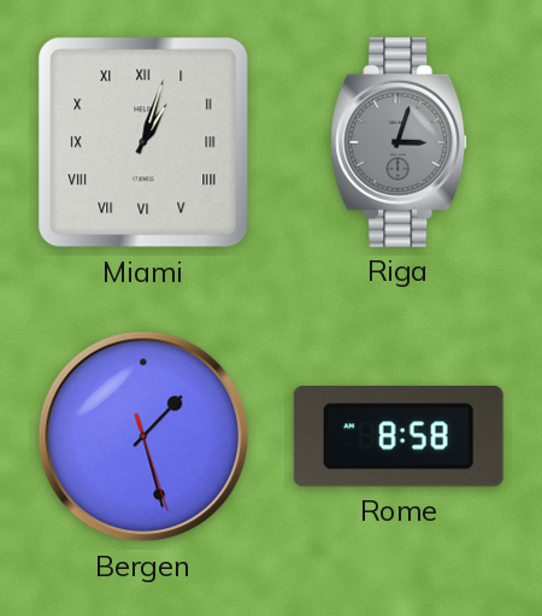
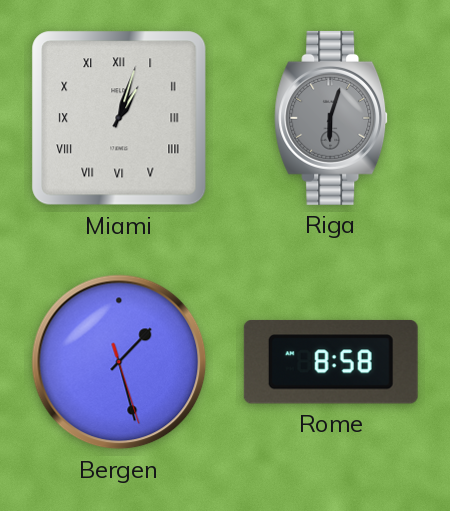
Riga: 3:03 -> 6:03 (332, 118)
